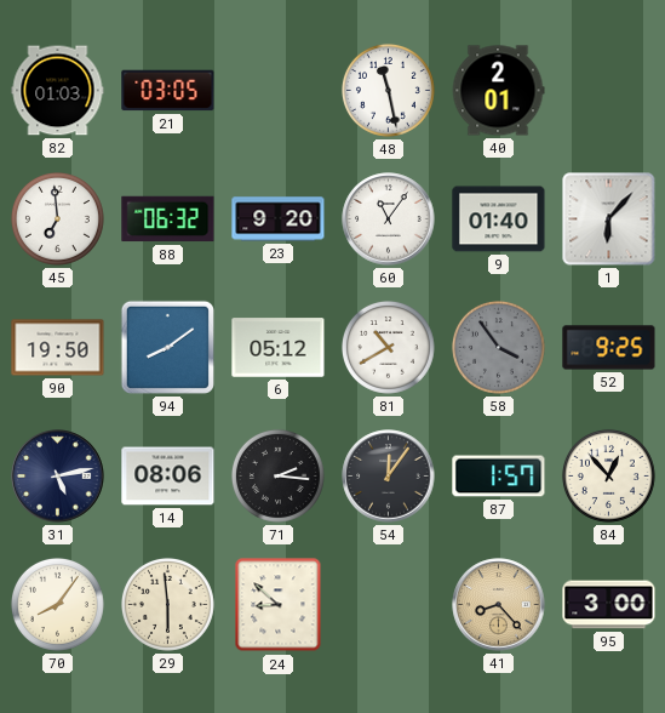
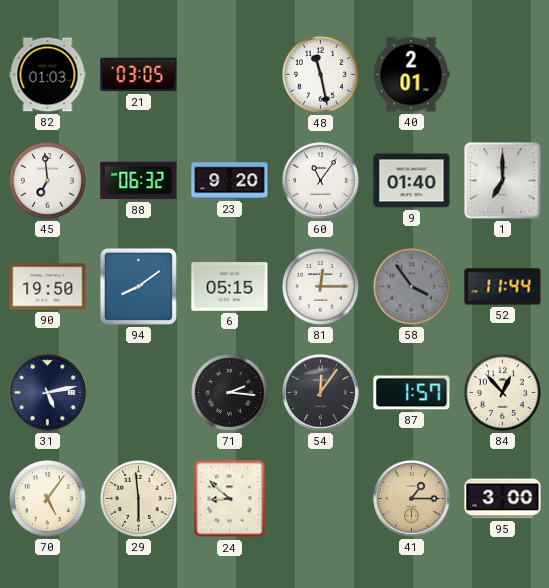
1: 6:07 -> 7:00 (503, 181)
6: 05:12 -> 05:15 (230, 287)
81: 10:40 -> 12:15 (320, 286)
52: 9:25 -> 11:44 (503, 287)
14: 08:06 -> none (168, 477)
70: 8:06 -> 5:06 (47, 498)
41: 8:23 -> 1:15 (412, 499)
